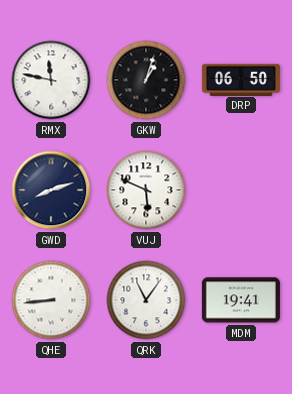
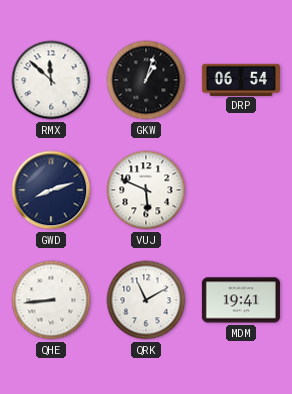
RMX: 11:47 -> 11:52 (51, 80)
DRP: 06:50 -> 06:54 (241, 79)
QRK: 11:06 -> 11:10 (146, 300)
